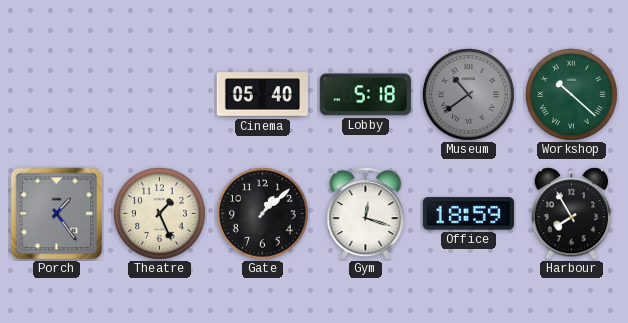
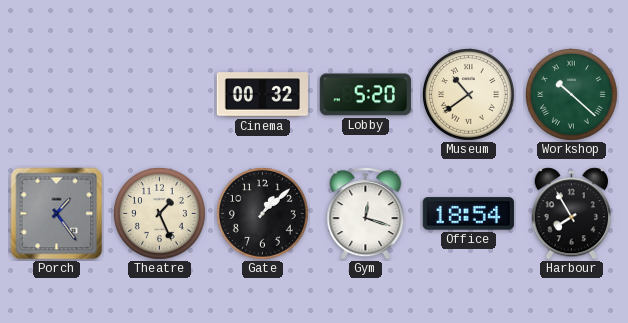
Cinema: 05:40 -> 00:32 (262, 95)
Lobby: 5:18 -> 5:20 (365, 95)
Museum dial: grey -> cream (468, 94)
Office: 18:59 -> 18:54 (468, 214)
